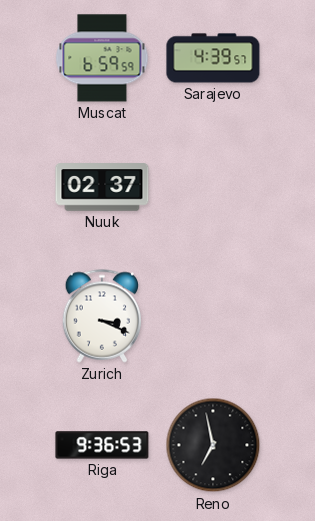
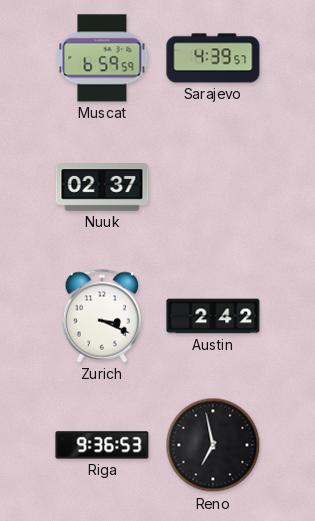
Austin: none -> 2:42 (213, 316)
